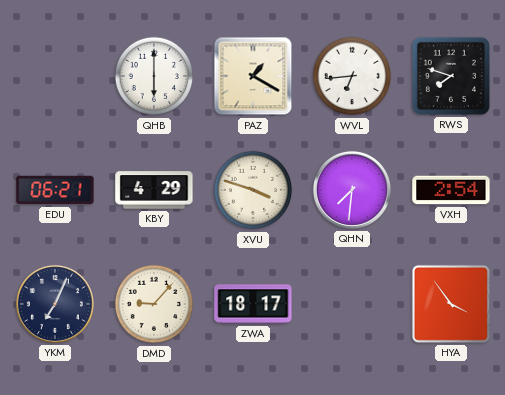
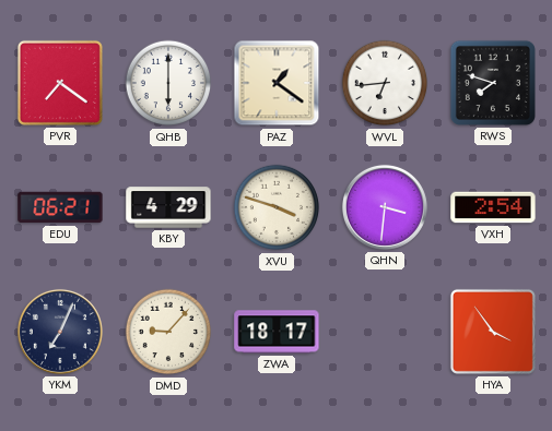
PVR: none -> 7:21 (60, 83)
PAZ: 1:20 -> 1:21 (277, 83)
QHN: 7:31 -> 3:31 (385, 207)
